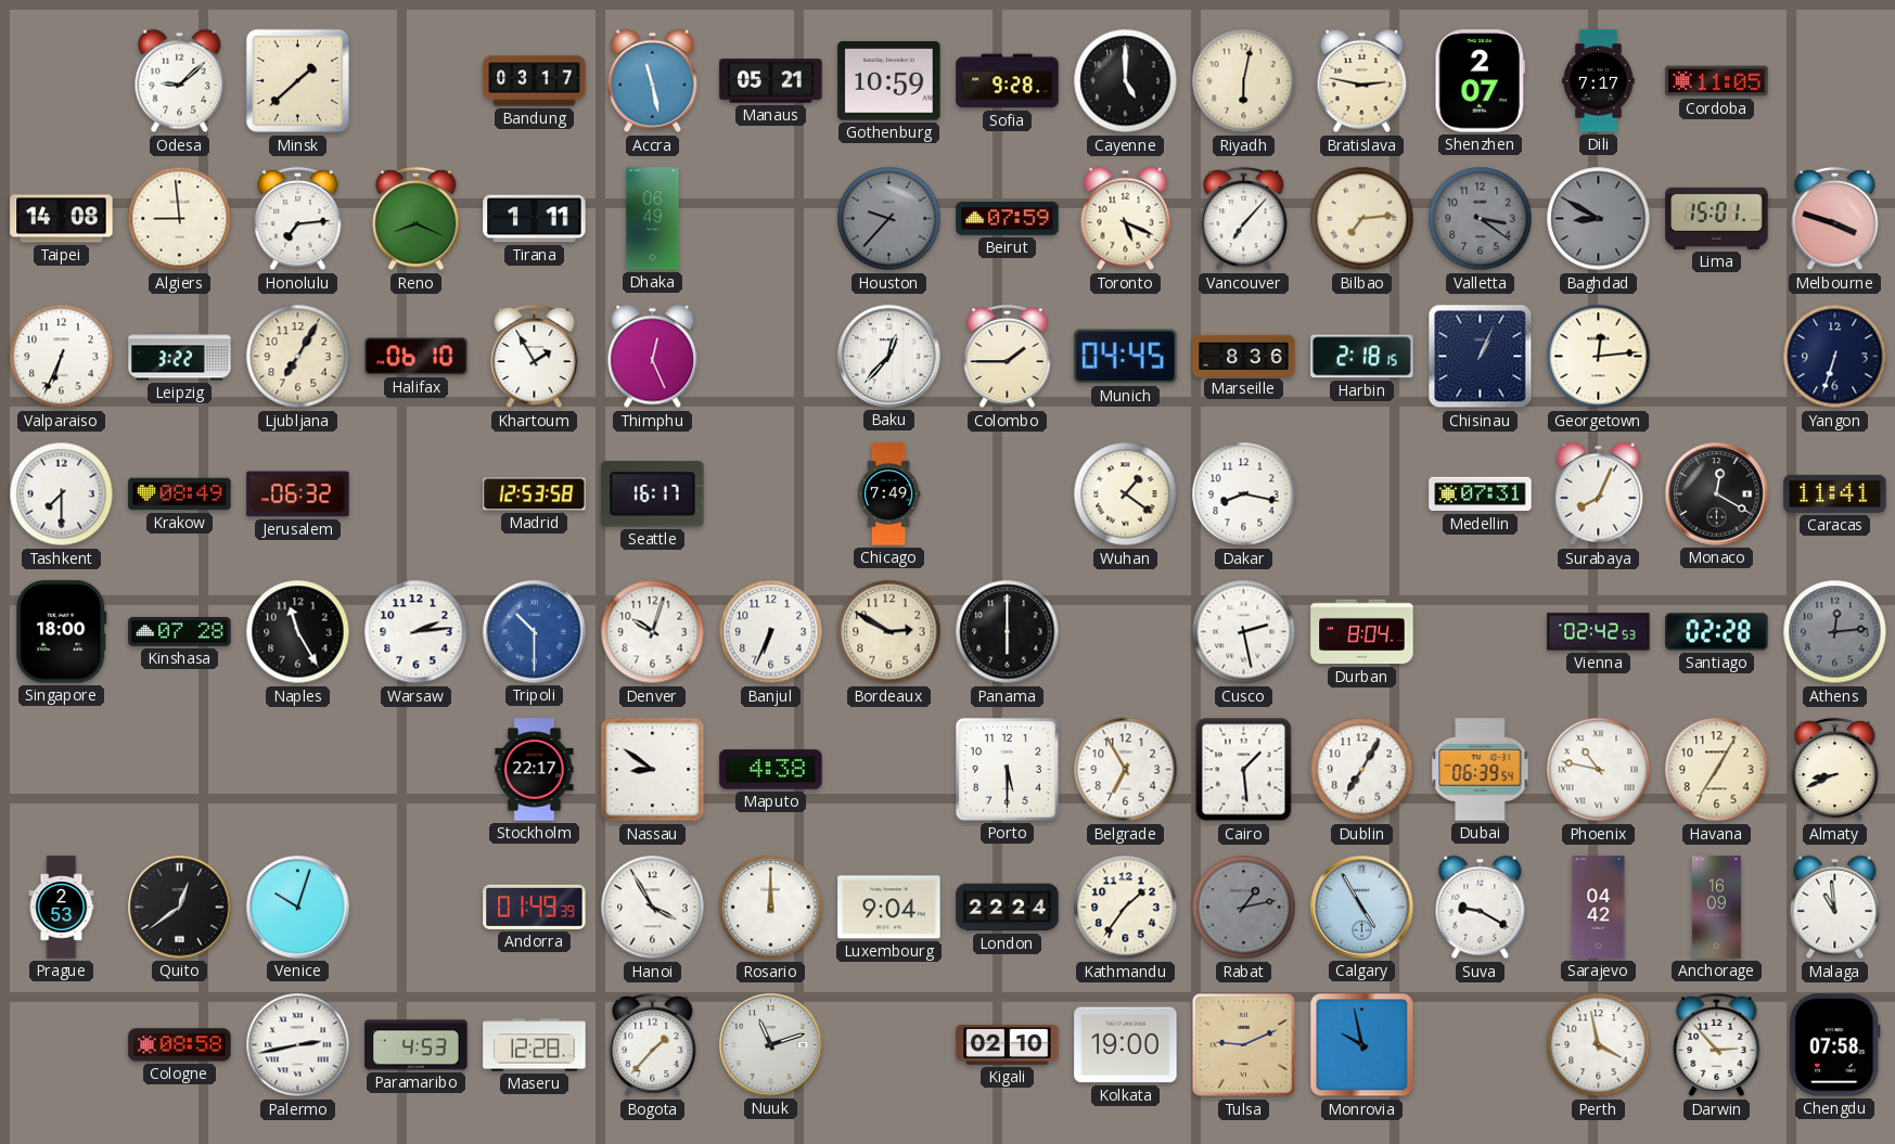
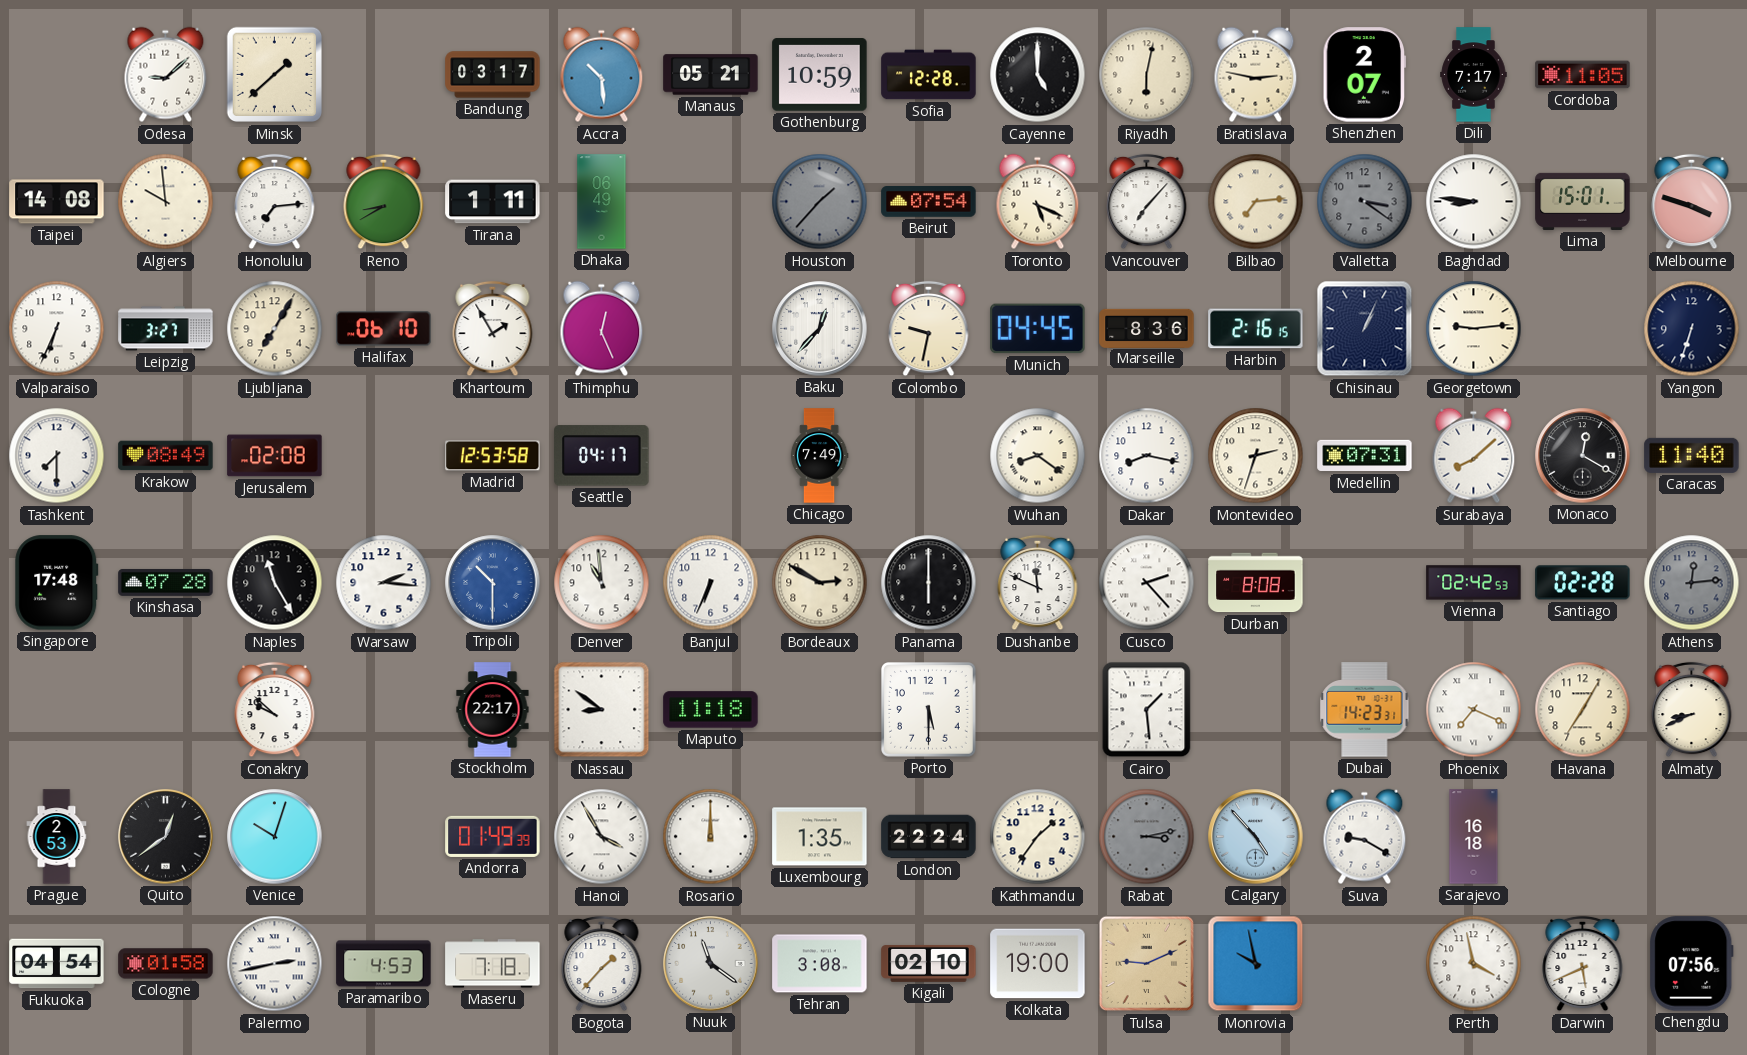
Accra: 11:28 -> 10:29 (602, 75)
Sofia: 9:28 -> 12:28 (929, 75)
Algiers: 8:59 -> 9:59 (166, 202)
Reno: 8:19 -> 8:40 (384, 202)
Houston: 9:37 -> 1:37 (820, 202)
Beirut: 07:59 -> 07:54 (929, 202)
Baghdad: 8:50 -> 8:46 (1474, 202)
Baghdad dial: grey -> white (1474, 202)
Leipzig: 3:22 -> 3:27 (166, 329)
Colombo: 1:45 -> 9:32 (929, 329)
Harbin: 2:18 -> 2:16 (1256, 329)
Georgetown: 12:14 -> 9:14 (1474, 329)
Jerusalem: 06:32 -> 02:08 (275, 456)
Seattle: 16:17 -> 04:17 (602, 456)
Wuhan: 1:21 -> 8:21 (1038, 456)
Montevideo: none -> 2:33 (1256, 456)
Surabaya: 8:04 -> 8:08 (1474, 456)
Caracas: 11:41 -> 11:40 (1692, 455)
Singapore: 18:00 -> 17:48 (57, 583)
Warsaw: 2:14 -> 2:16 (384, 583)
Denver: 10:03 -> 10:59 (602, 583)
Dushanbe: none -> 11:49 (1038, 583)
Cusco: 2:28 -> 2:23 (1147, 583)
Durban: 8:04 -> 8:08 (1256, 583)
Conakry: none -> 9:52 (275, 710)
Maputo: 4:38 -> 11:18 (711, 710)
Belgrade: 6:55 -> none (1126, 770)
Dublin: 7:05 -> none (1362, 770)
Dubai: 06:39 -> 14:23 (1365, 710)
Phoenix: 10:47 -> 7:19 (1474, 710)
Luxembourg: 9:04 -> 1:35 (820, 837)
Rabat: 1:13 -> 3:13 (1147, 837)
Calgary: 4:55 -> 4:53 (1256, 837)
Sarajevo: 04:42 -> 16:18 (1474, 837)
Anchorage: 16:09 -> none (1716, 908)
Malaga: 10:59 -> none (1835, 908)
Fukuoka: none -> 04:54 (57, 964)
Cologne: 08:58 -> 01:58 (166, 964)
Maseru: 12:28 -> 7:18 (493, 964)
Nuuk: 11:12 -> 11:21 (711, 964)
Tehran: none -> 3:08 (820, 964)
Darwin: 2:53 -> 5:41 (1583, 964)
Chengdu: 07:58 -> 07:56 (1692, 964)
